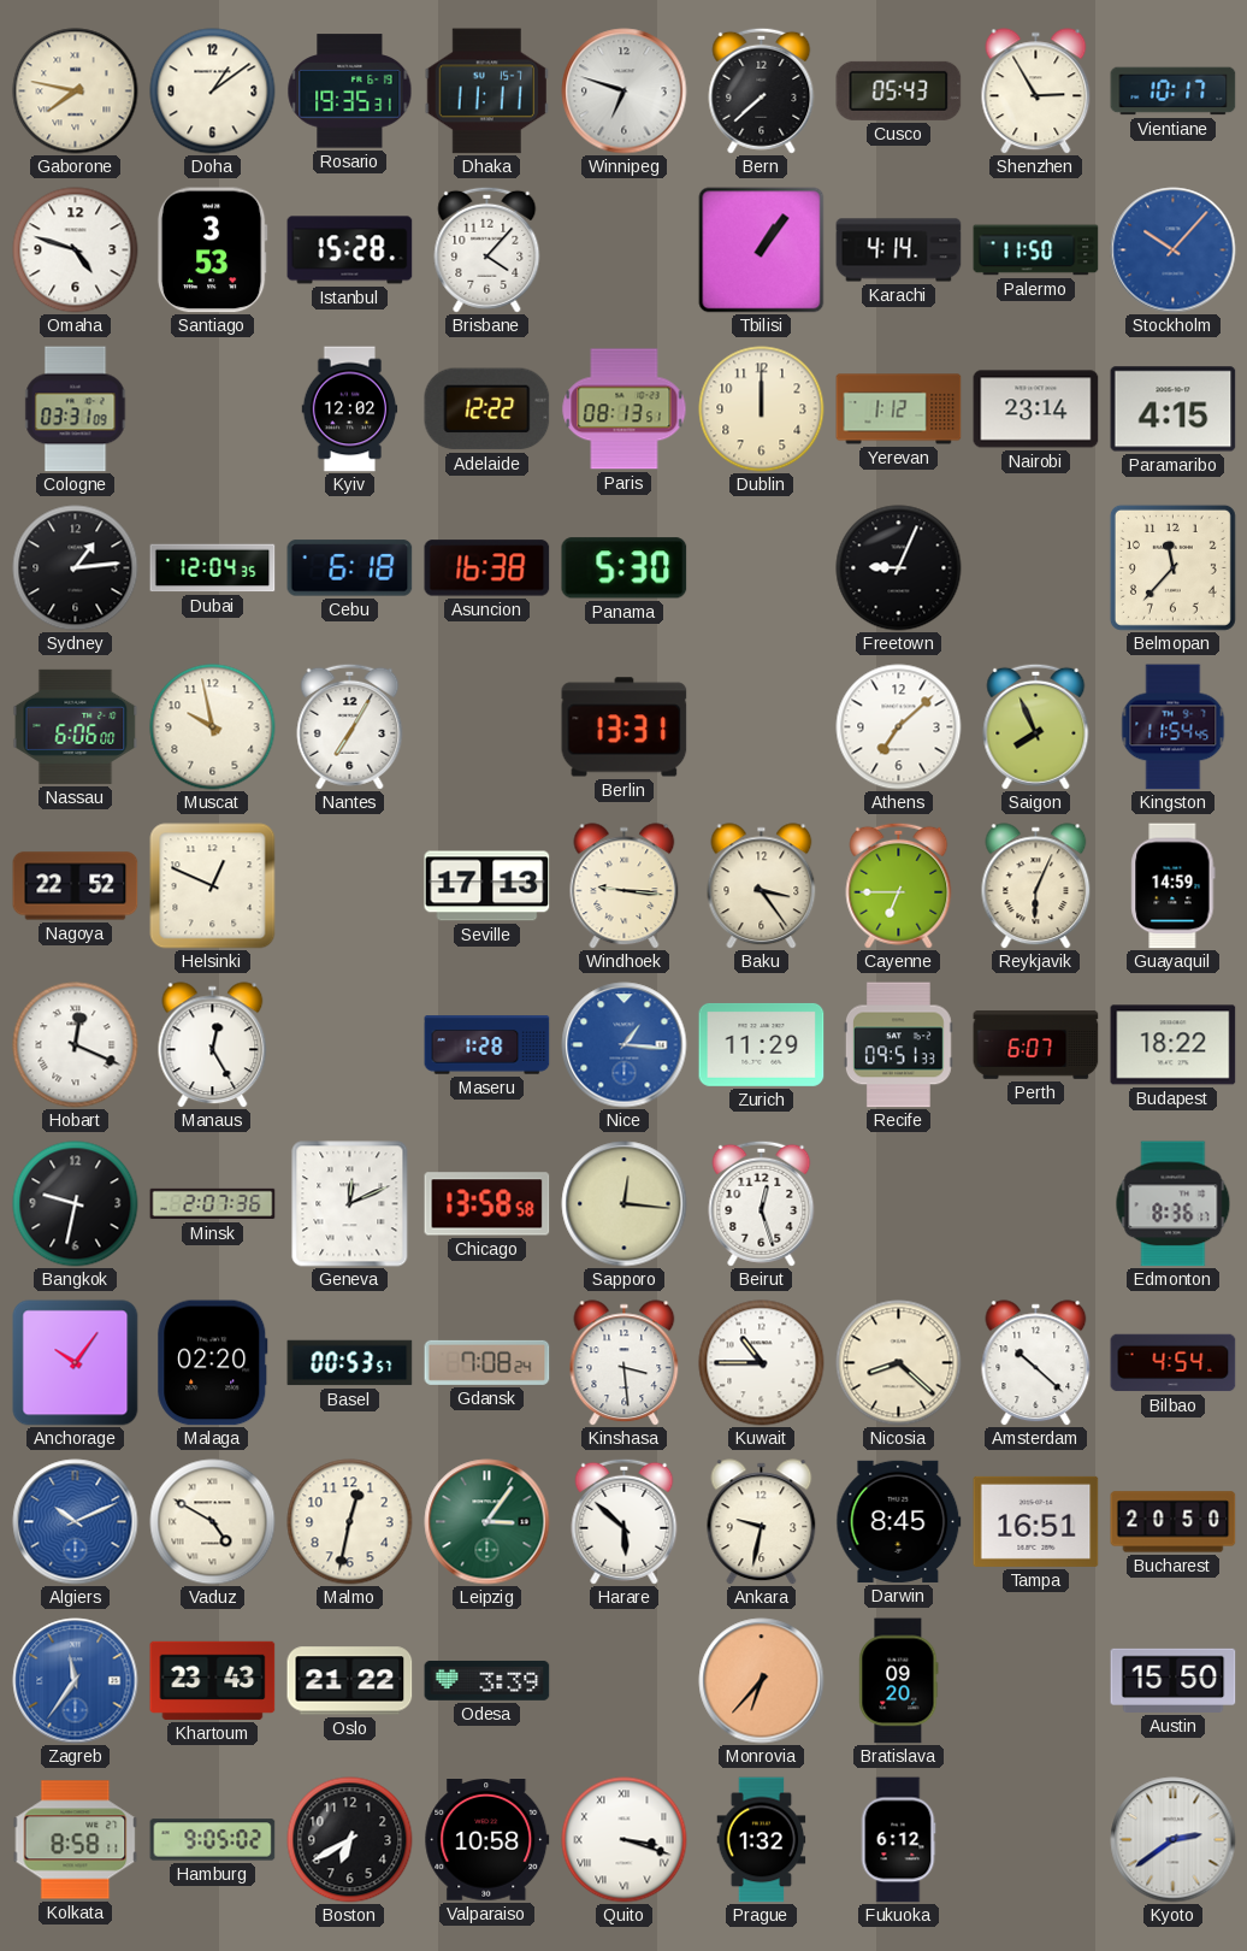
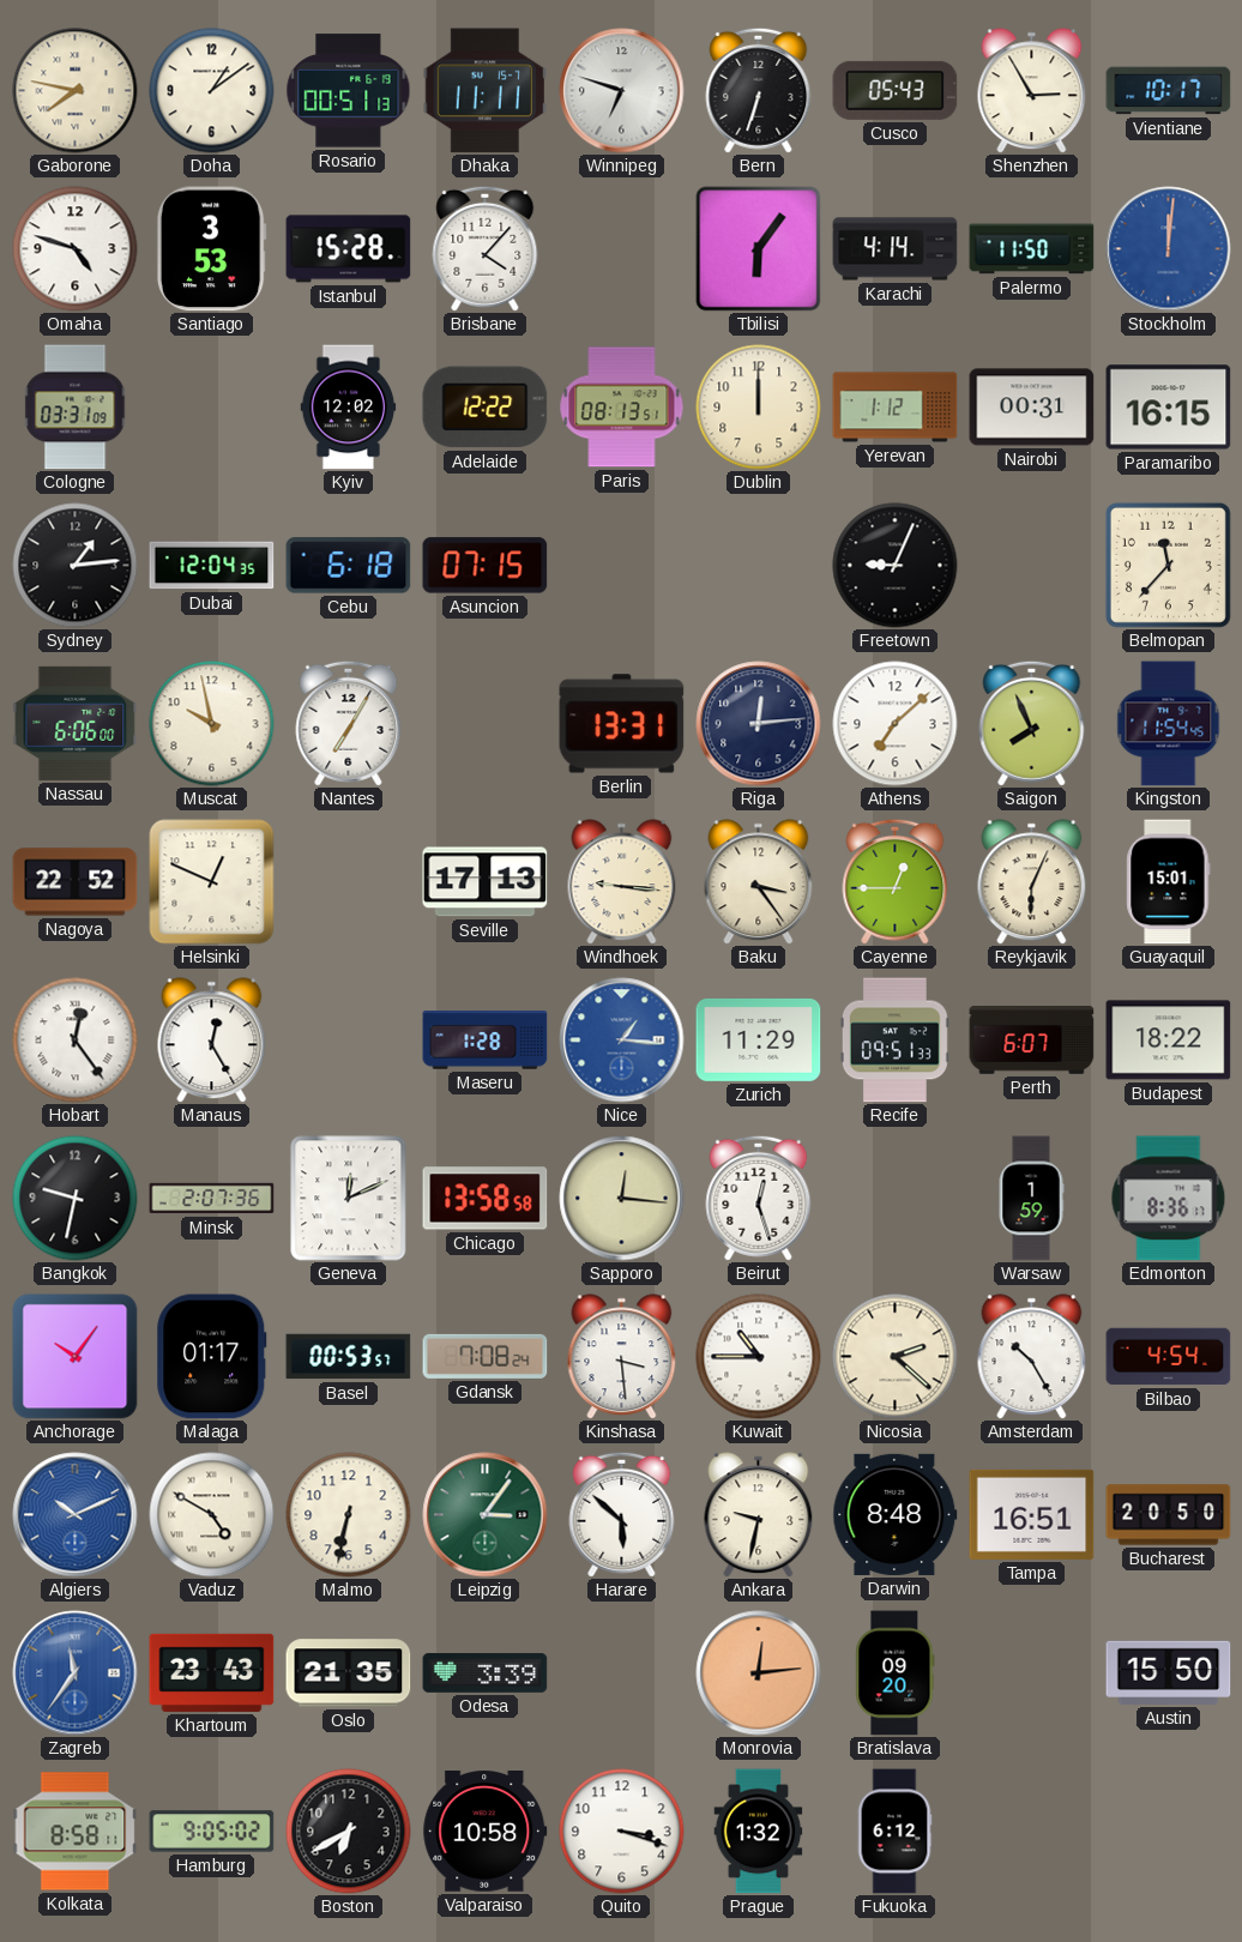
Rosario: 19:35 -> 00:51 (349, 91)
Bern: 7:38 -> 6:33 (759, 90)
Tbilisi: 1:06 -> 6:06 (759, 249)
Stockholm: 10:07 -> 12:01 (1169, 249)
Nairobi: 23:14 -> 00:31 (1032, 408)
Paramaribo: 4:15 -> 16:15 (1169, 408)
Asuncion: 16:38 -> 07:15 (486, 566)
Panama: 5:30 -> none (625, 568)
Riga: none -> 12:14 (759, 724)
Cayenne: 6:45 -> 12:45 (896, 881)
Guayaquil: 14:59 -> 15:01 (1169, 882)
Hobart: 12:19 -> 12:24 (76, 1041)
Warsaw: none -> 1:59 (1031, 1199)
Malaga: 02:20 -> 01:17 (212, 1357)
Nicosia: 8:22 -> 2:22 (896, 1357)
Amsterdam: 10:22 -> 10:25 (1032, 1357)
Malmo: 12:32 -> 6:32 (349, 1515)
Darwin: 8:45 -> 8:48 (896, 1514)
Oslo: 21:22 -> 21:35 (349, 1673)
Monrovia: 6:37 -> 12:14 (759, 1673)
Quito numerals: Roman -> Arabic (622, 1832)
Kyoto: 2:39 -> none (1174, 1840)
